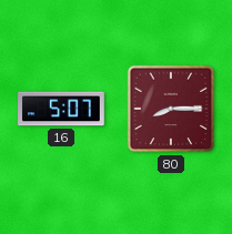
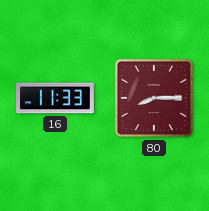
16: 5:07 -> 11:33 (55, 98)
